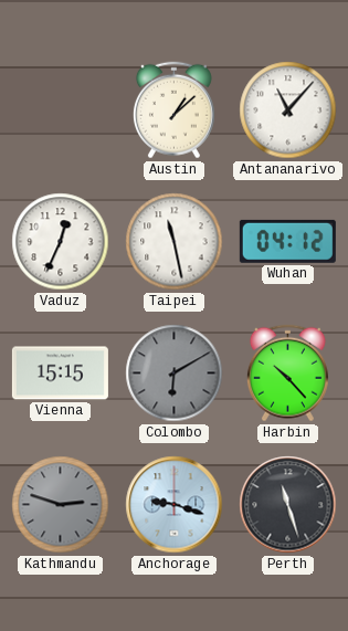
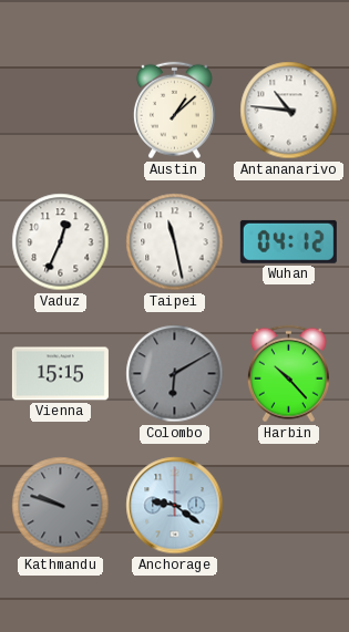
Antananarivo: 11:07 -> 10:46 (289, 111)
Kathmandu: 2:48 -> 9:48 (61, 506)
Anchorage: 9:18 -> 9:21 (175, 506)
Perth: 11:27 -> none (288, 505)
